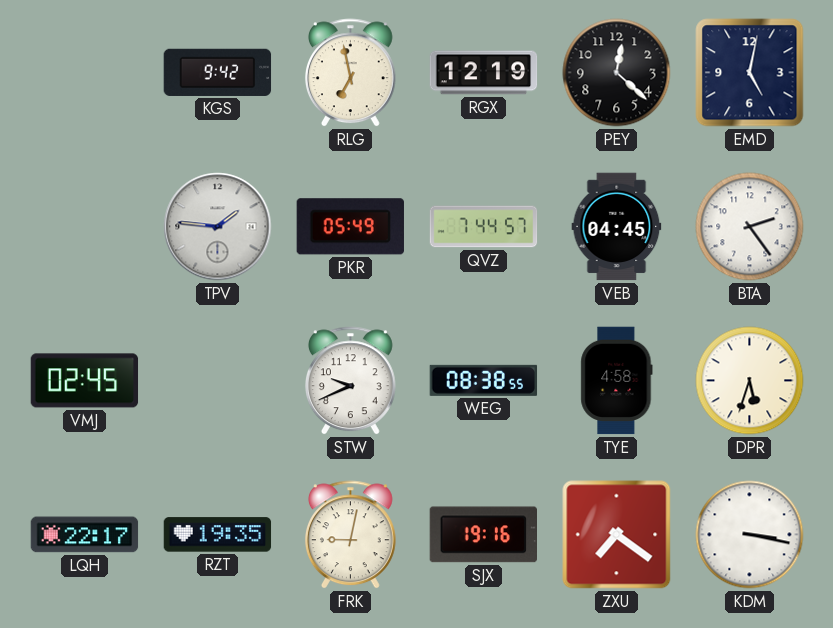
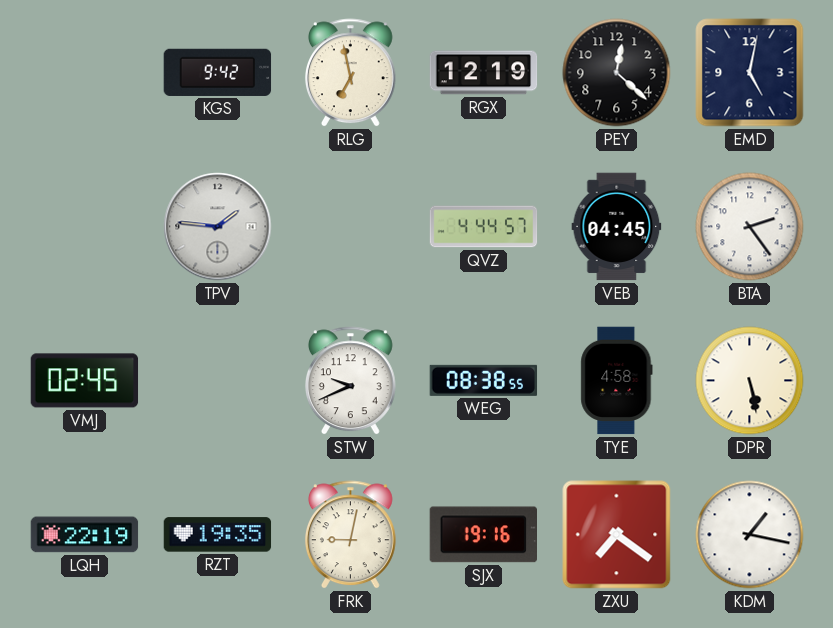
PKR: 05:49 -> none (350, 227)
QVZ: 7:44 -> 4:44 (484, 227)
DPR: 5:33 -> 5:28 (750, 381)
LQH: 22:17 -> 22:19 (85, 535)
KDM: 3:17 -> 1:17 (750, 535)
